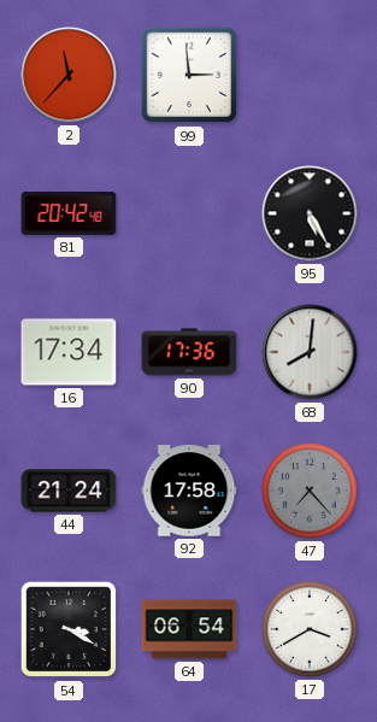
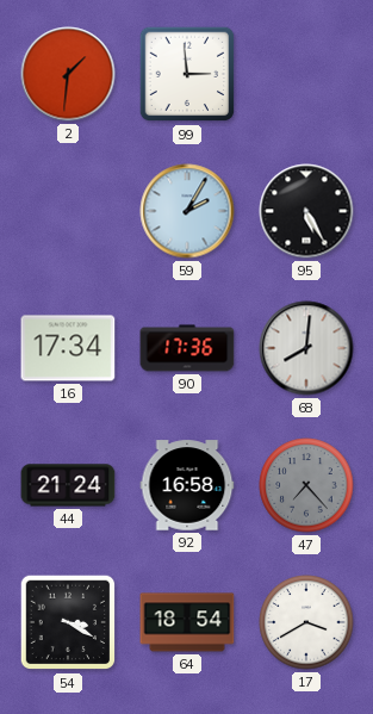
2: 11:37 -> 1:31 (68, 74)
81: 20:42 -> none (69, 215)
59: none -> 2:05 (187, 211)
92: 17:58 -> 16:58 (187, 485)
64: 06:54 -> 18:54 (187, 622)
